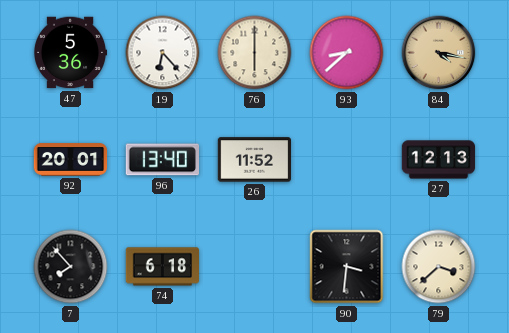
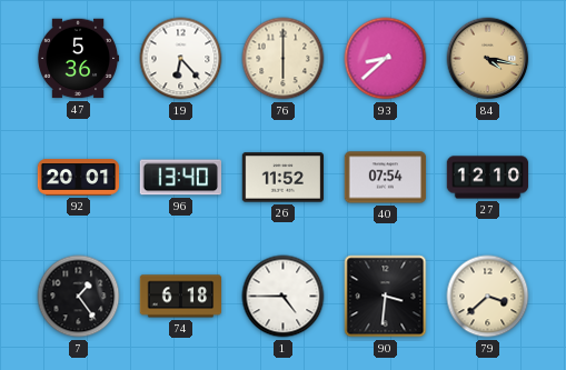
40: none -> 07:54 (386, 178)
27: 12:13 -> 12:10 (488, 178)
7: 7:53 -> 1:24 (79, 297)
1: none -> 4:45 (284, 297)
